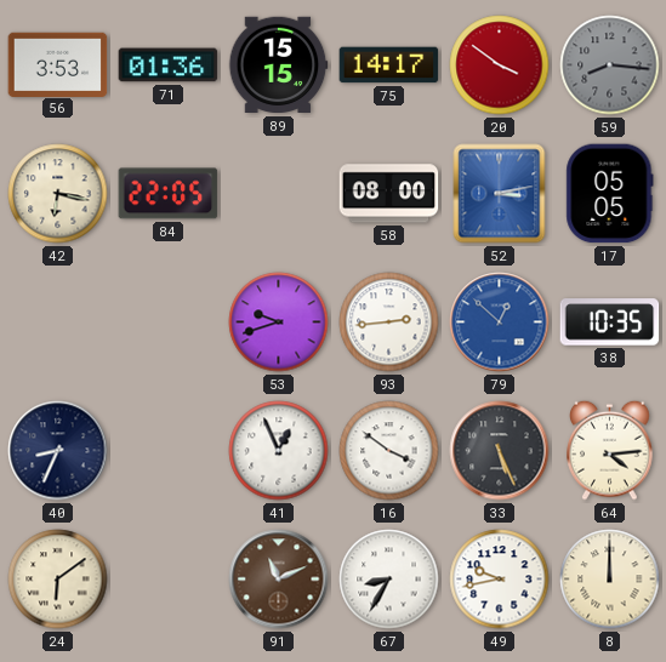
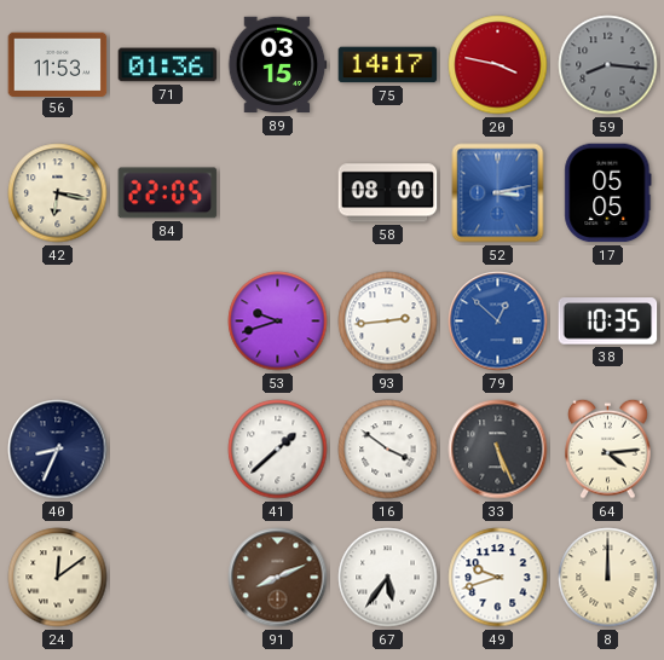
56: 3:53 -> 11:53 (58, 64)
89: 15:15 -> 03:15 (277, 65)
20: 3:51 -> 3:47 (498, 65)
41: 12:56 -> 1:38 (278, 450)
24: 6:09 -> 12:09 (58, 578)
91: 11:11 -> 8:11 (278, 578)
67: 8:35 -> 5:36 (388, 578)
49: 9:43 -> 9:42 (498, 578)
